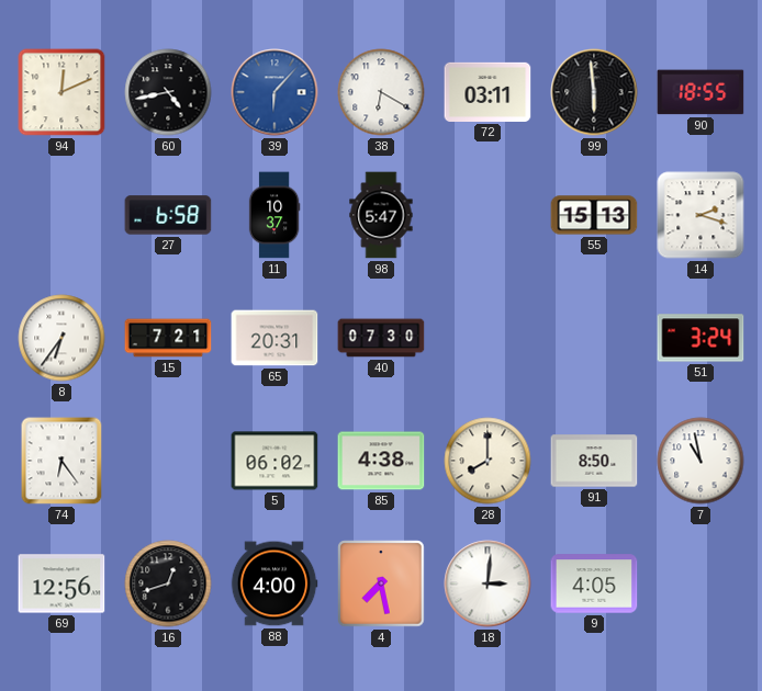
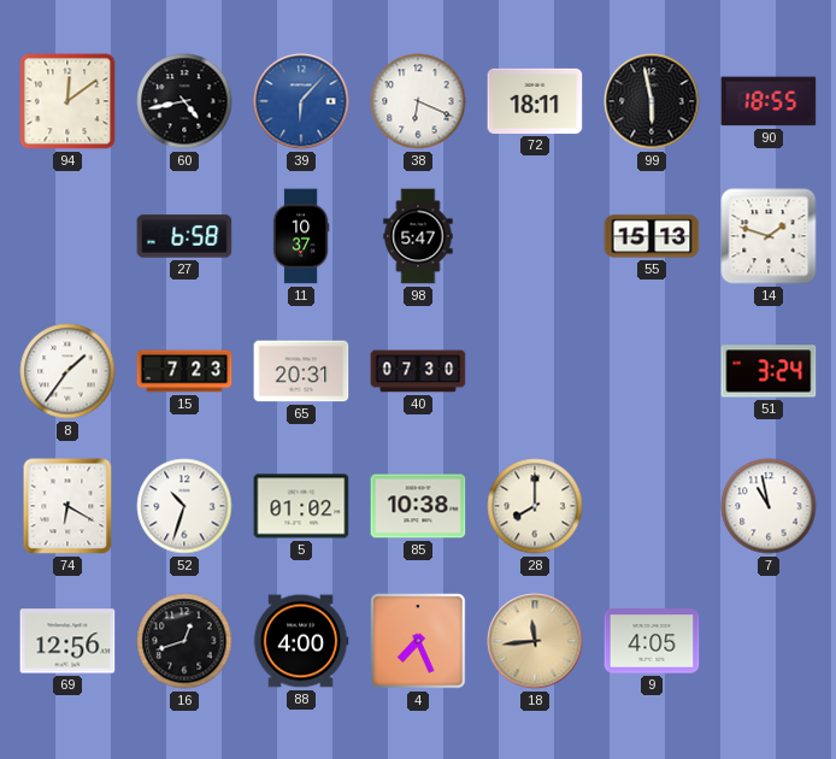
94: 12:11 -> 12:09 (67, 101)
38: 6:20 -> 6:19 (418, 101)
72: 03:11 -> 18:11 (535, 101)
99: 5:59 -> 5:58 (652, 101)
14: 2:18 -> 1:48 (769, 236)
8: 6:36 -> 1:36 (67, 371)
15: 7:21 -> 7:23 (184, 371)
74: 6:24 -> 6:20 (67, 506)
52: none -> 10:33 (184, 506)
5: 06:02 -> 01:02 (301, 506)
85: 4:38 -> 10:38 (418, 506)
91: 8:50 -> none (594, 461)
4: 7:28 -> 7:26 (418, 641)
18: 3:01 -> 11:44 (535, 641)
18 dial: white -> champagne (535, 641)
